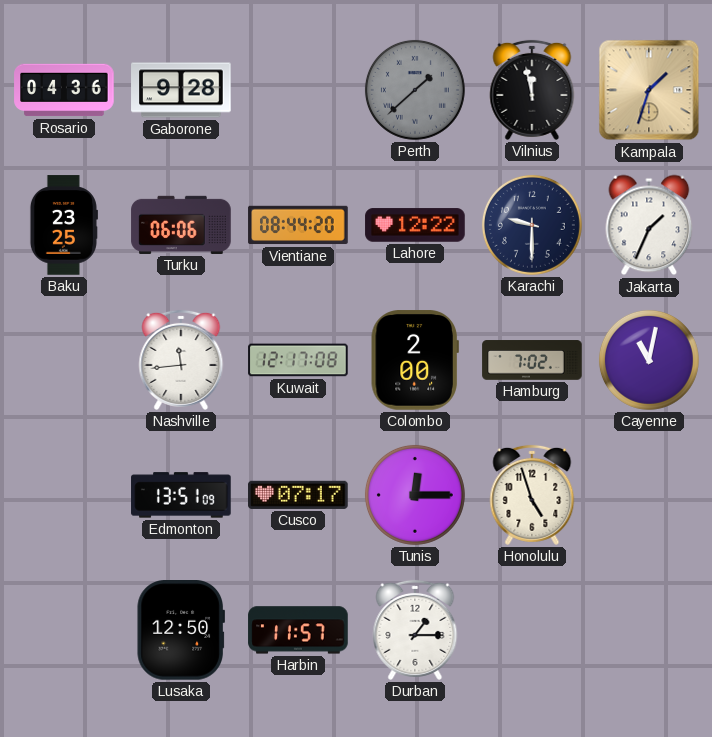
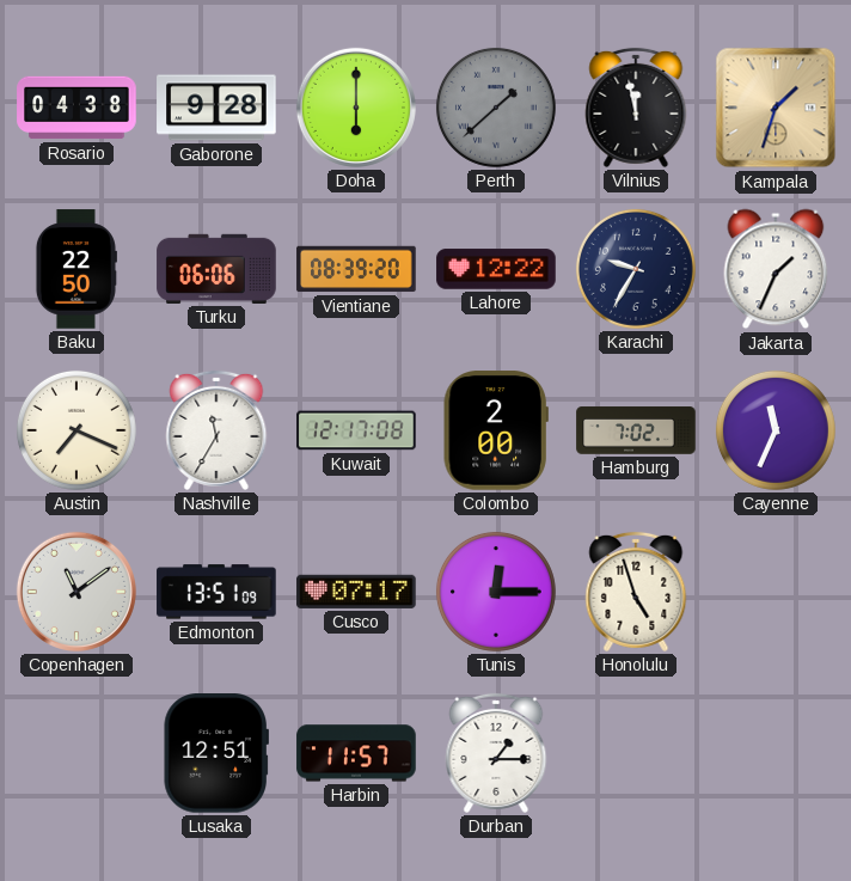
Rosario: 04:36 -> 04:38 (76, 108)
Doha: none -> 6:00 (356, 108)
Baku: 23:25 -> 22:50 (75, 269)
Vientiane: 08:44 -> 08:39 (356, 269)
Karachi: 9:30 -> 9:35 (636, 269)
Austin: none -> 7:19 (76, 430)
Nashville: 11:44 -> 11:35 (216, 430)
Cayenne: 11:02 -> 11:34 (776, 430)
Copenhagen: none -> 11:09 (76, 592)
Lusaka: 12:50 -> 12:51 (216, 753)
